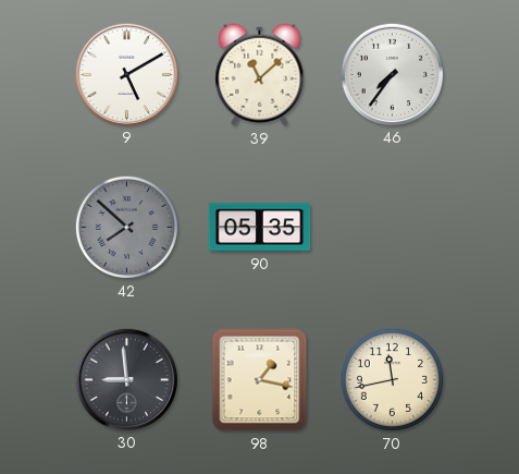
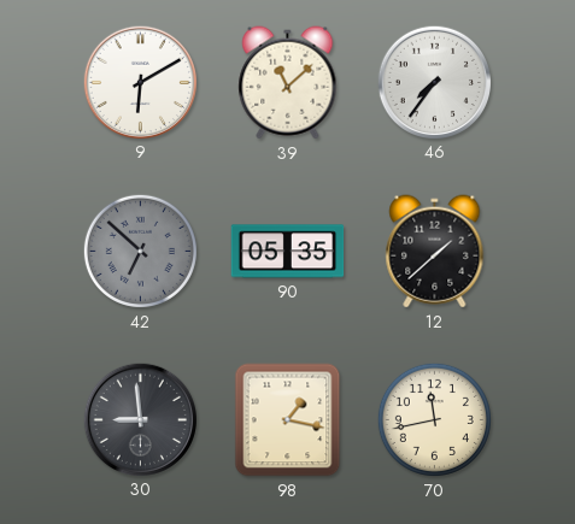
9: 5:10 -> 6:10 (140, 82)
42: 7:52 -> 6:52 (140, 251)
12: none -> 1:38 (435, 252)
